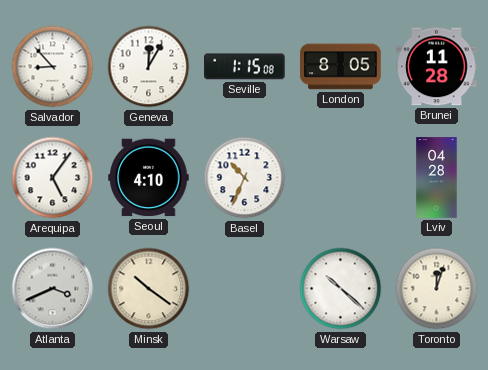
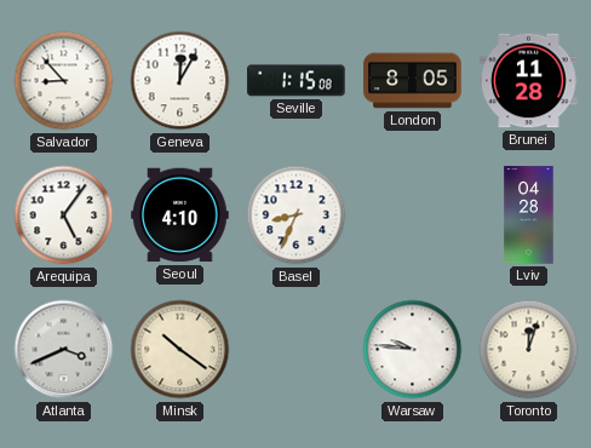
Basel: 10:34 -> 8:34 (297, 216)
Warsaw: 10:22 -> 9:46 (413, 350)
